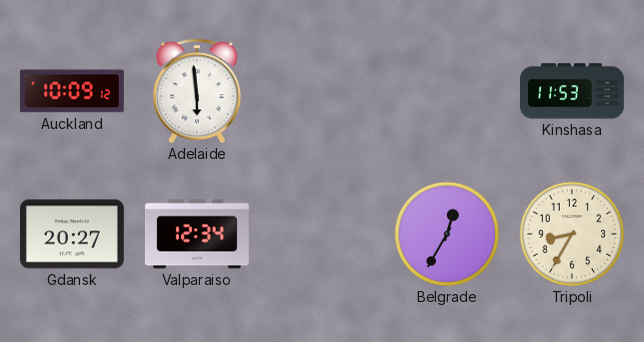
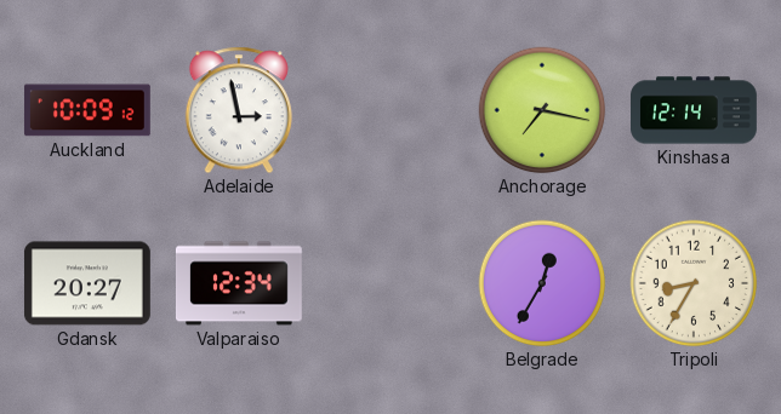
Adelaide: 5:59 -> 2:58 (239, 110)
Anchorage: none -> 7:17 (542, 110)
Kinshasa: 11:53 -> 12:14 (695, 110)
